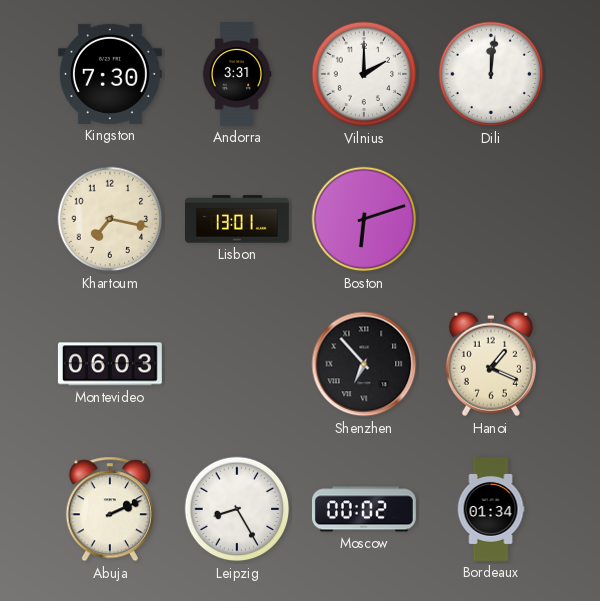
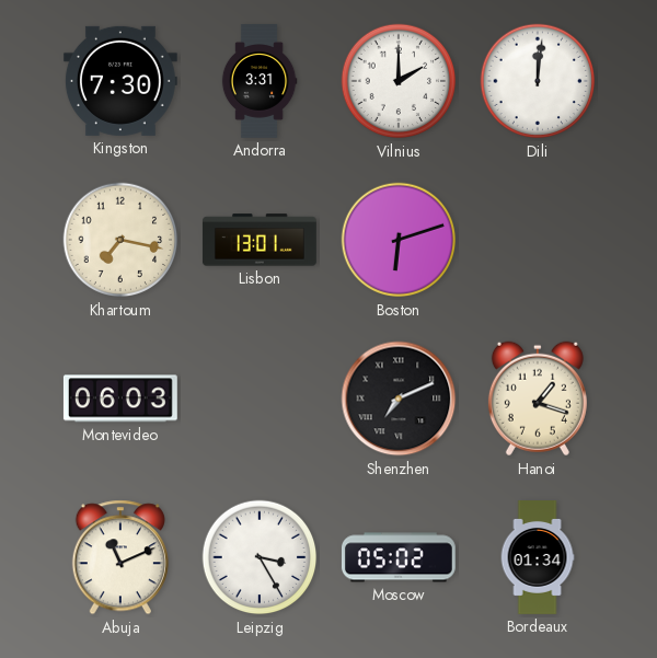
Shenzhen: 6:53 -> 7:11 (399, 399)
Hanoi: 1:19 -> 1:18 (538, 399)
Abuja: 2:11 -> 11:11 (120, 557)
Leipzig: 8:25 -> 3:25 (260, 557)
Moscow: 00:02 -> 05:02 (399, 557)
